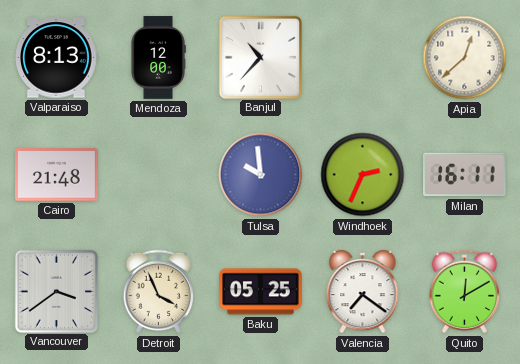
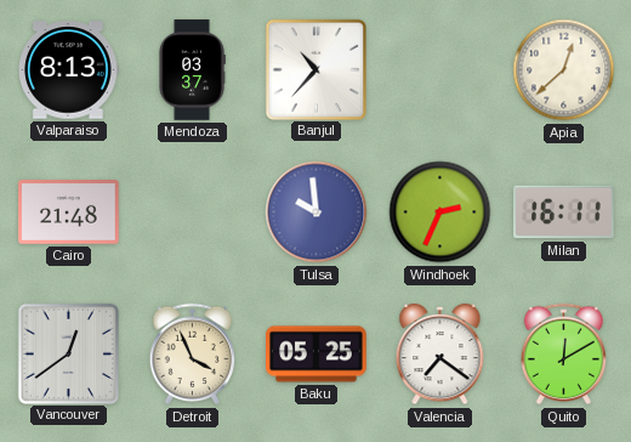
Mendoza: 12:00 -> 03:37 (192, 70)
Vancouver: 3:39 -> 12:39 (68, 353)
